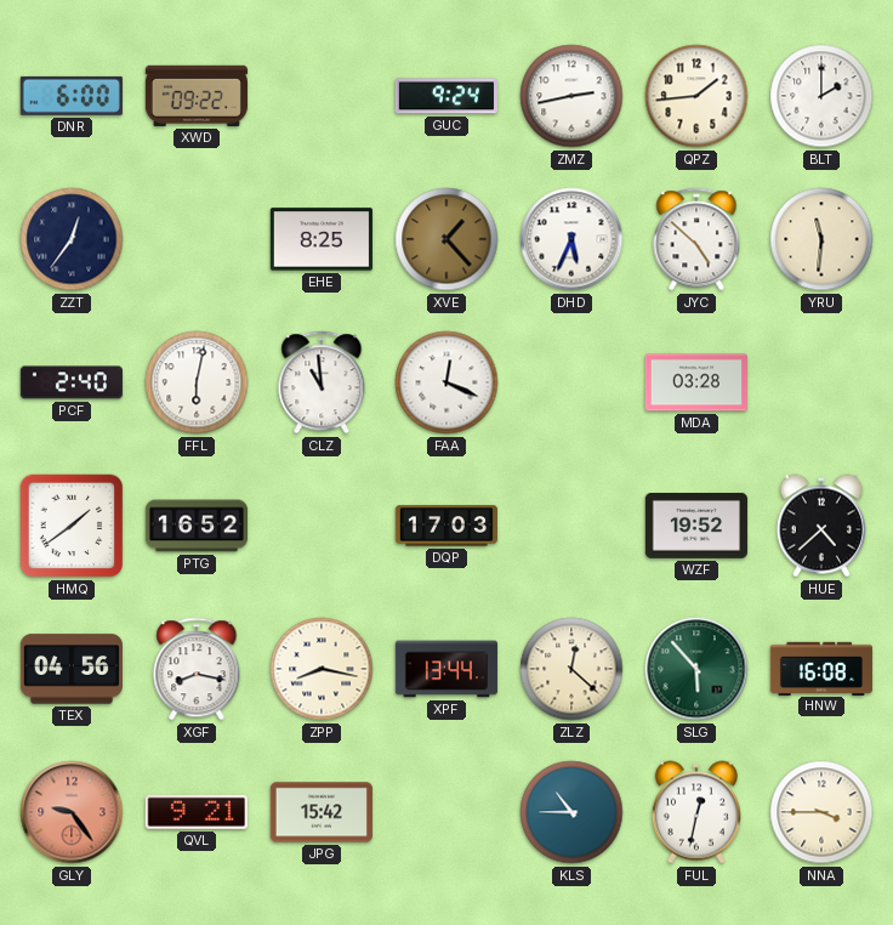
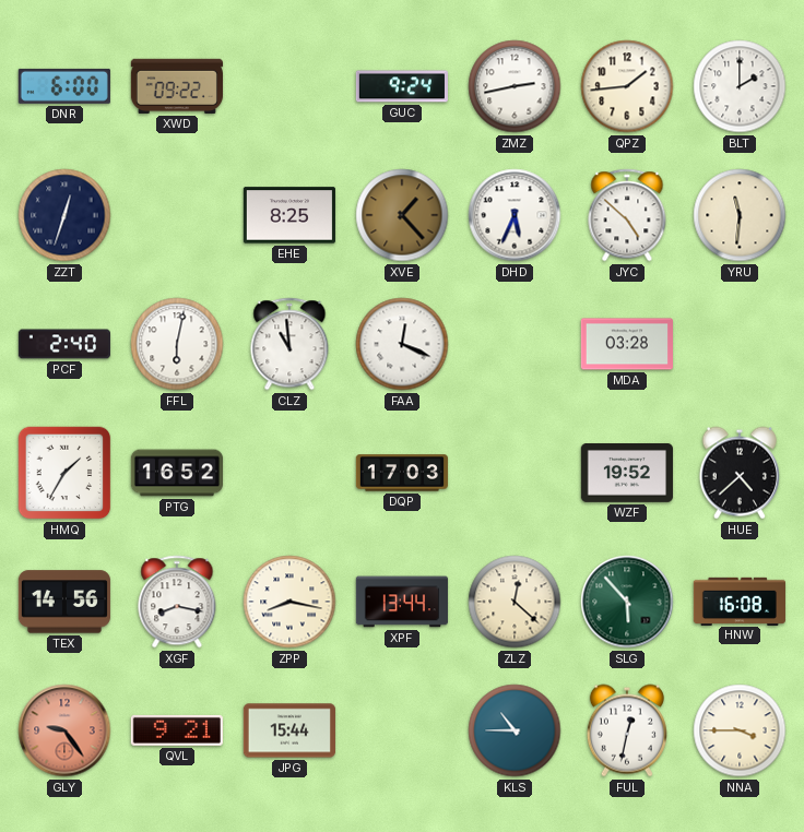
ZZT: 12:36 -> 12:33 (64, 215)
HMQ: 1:39 -> 1:35 (64, 473)
TEX: 04:56 -> 14:56 (64, 602)
JPG: 15:42 -> 15:44 (289, 730)
